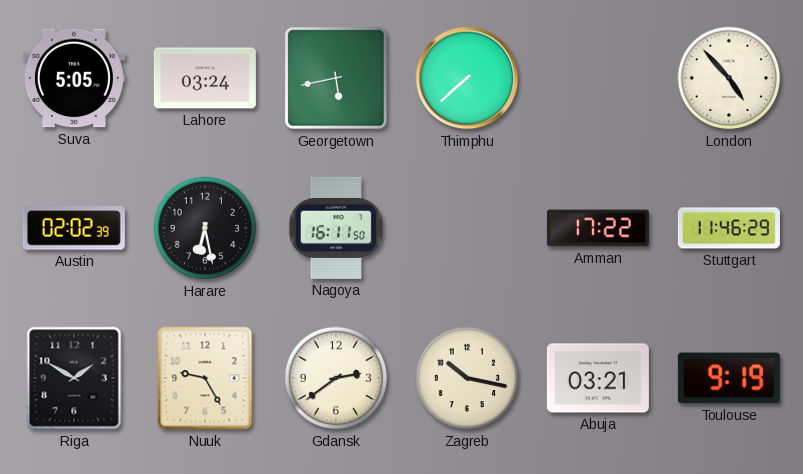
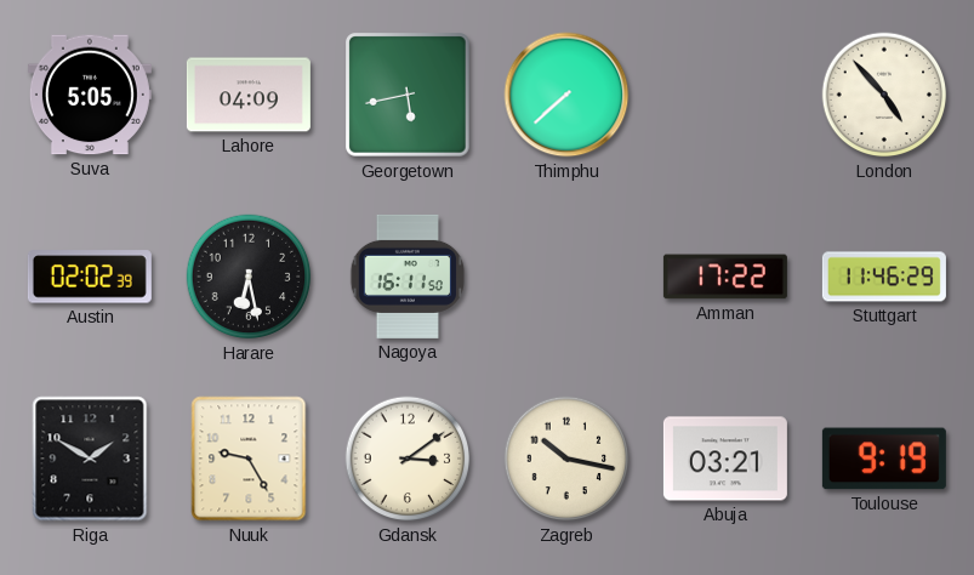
Lahore: 03:24 -> 04:09 (249, 95)
Gdansk: 2:39 -> 3:09 (408, 459)
